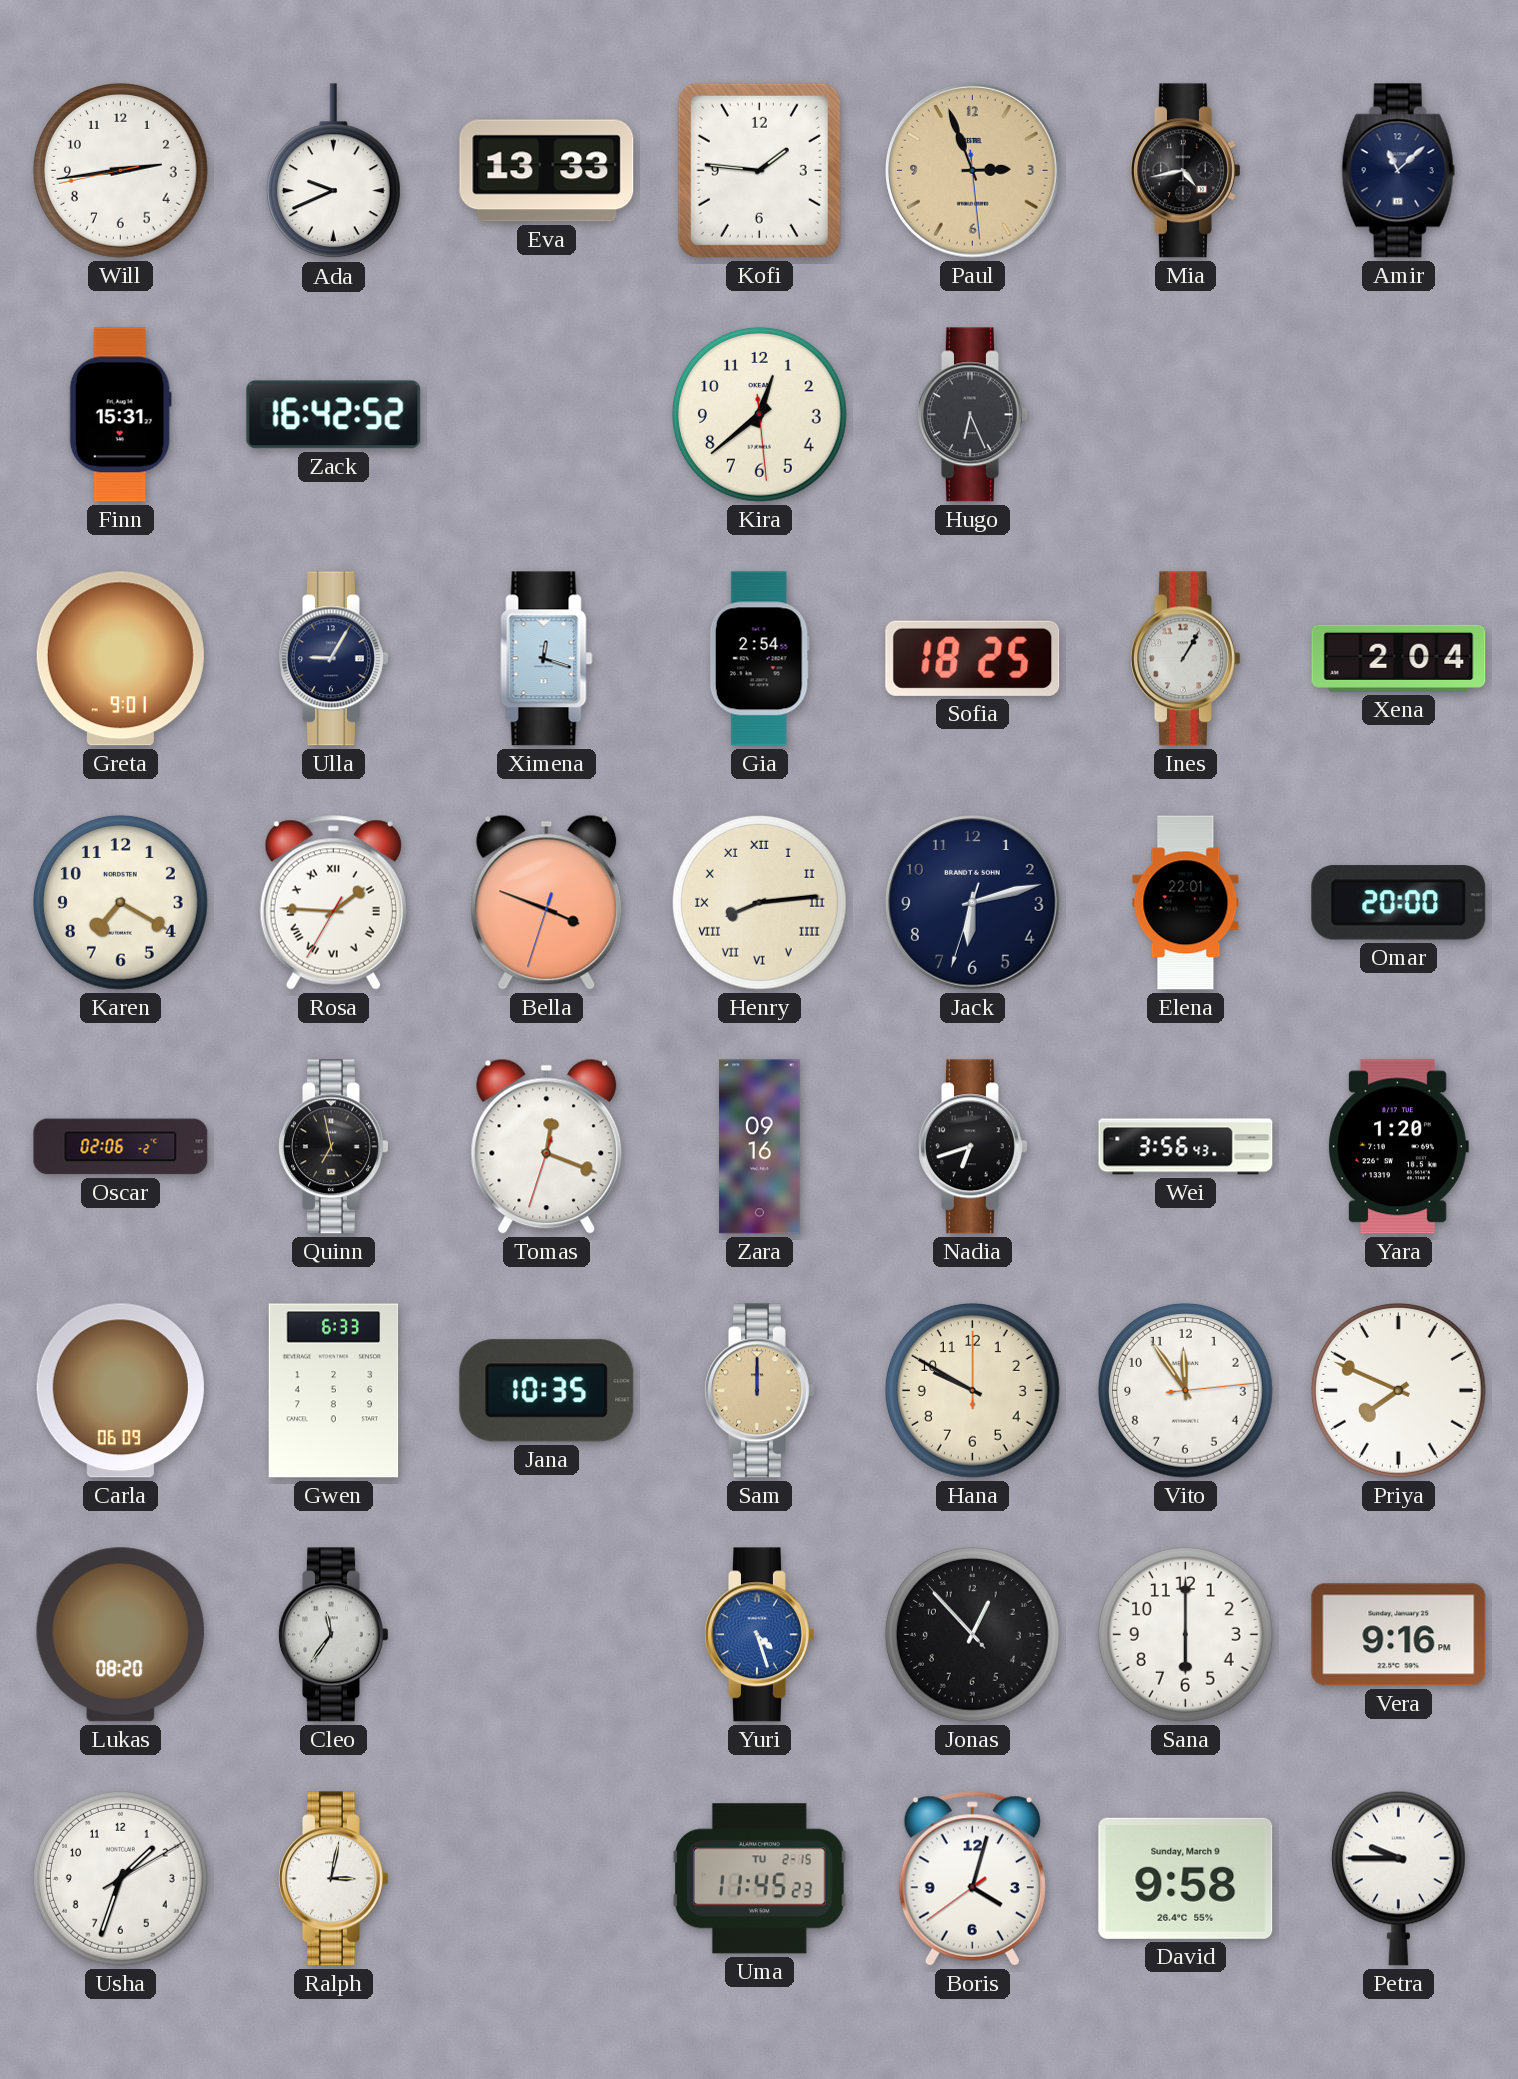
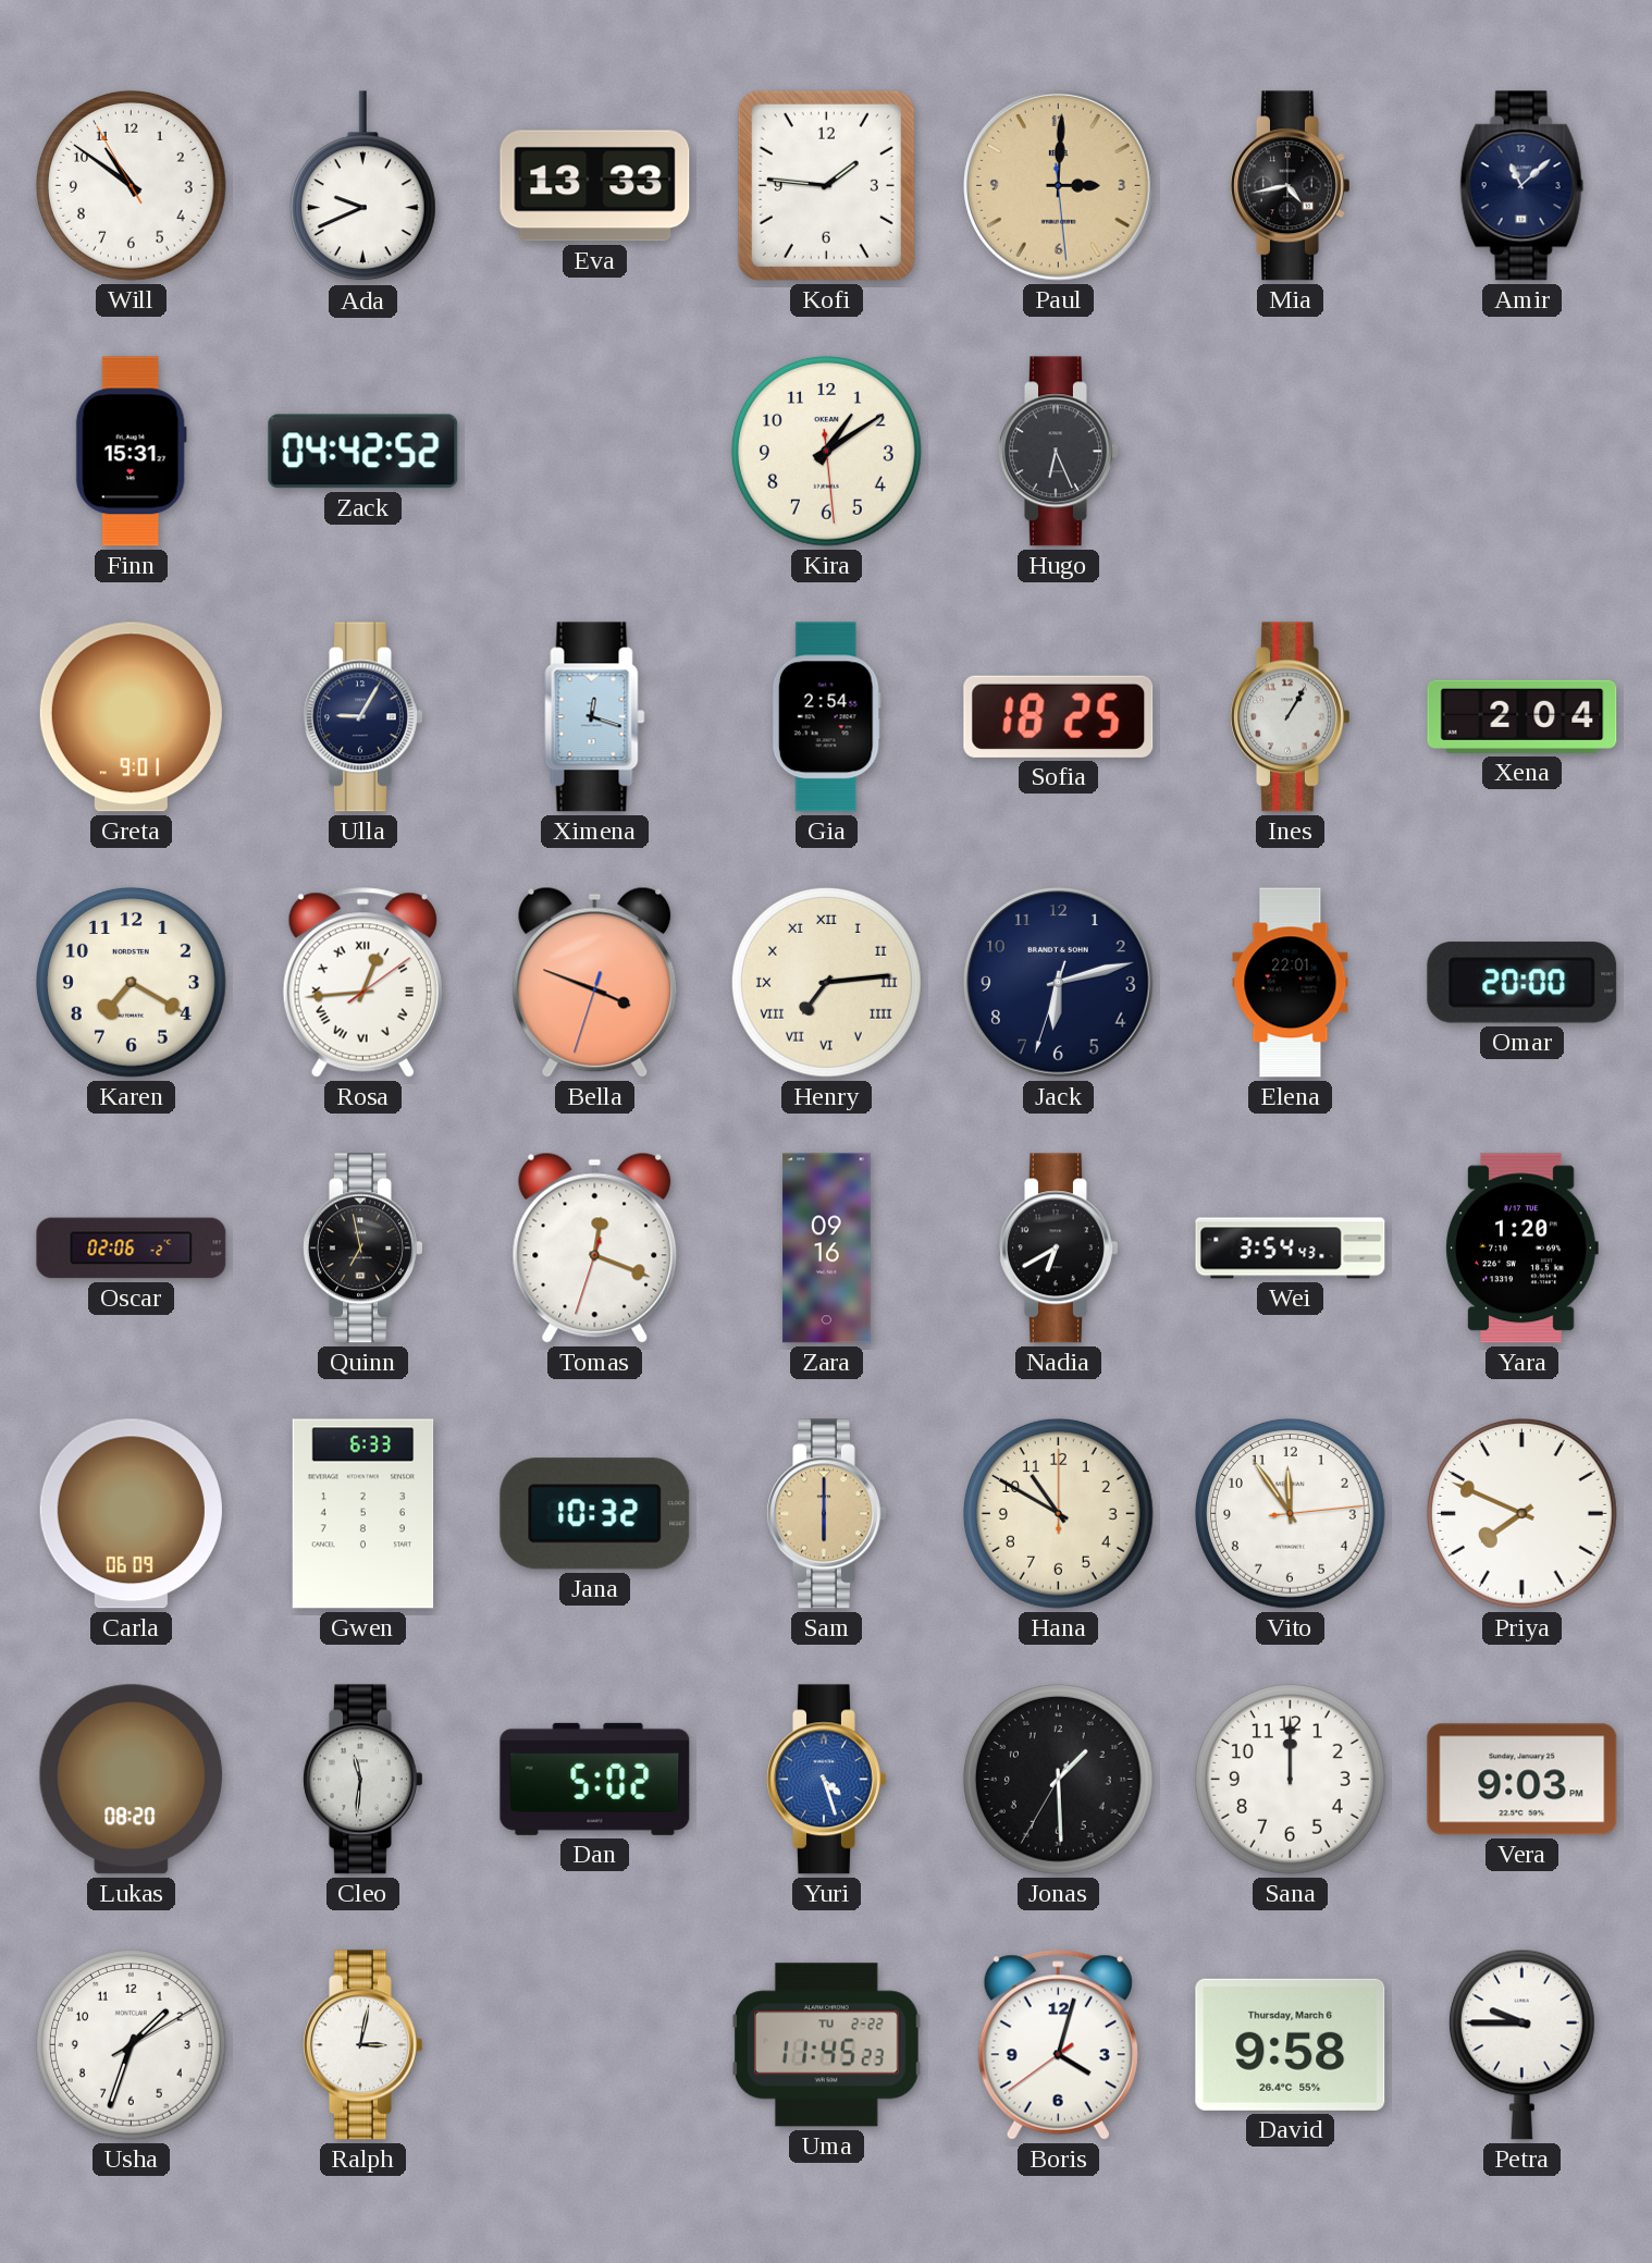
Will: 2:43 -> 10:50 (131, 185)
Paul: 2:56 -> 3:00 (1059, 186)
Zack: 16:42 -> 04:42 (363, 452)
Kira: 12:38 -> 1:09 (826, 451)
Rosa: 1:45 -> 12:44 (362, 983)
Henry: 8:14 -> 7:14 (826, 982)
Nadia: 6:42 -> 6:40 (1059, 1249)
Wei: 3:56 -> 3:54 (1291, 1249)
Jana: 10:35 -> 10:32 (595, 1514)
Sam: 12:00 -> 6:00 (827, 1514)
Hana: 9:50 -> 10:50 (1058, 1513)
Cleo: 11:36 -> 11:31 (363, 1780)
Dan: none -> 5:02 (595, 1779)
Jonas: 12:52 -> 1:29 (1058, 1779)
Sana: 6:00 -> 12:00 (1290, 1779)
Vera: 9:16 -> 9:03 (1522, 1780)
Uma date: TU 2-15 -> TU 2-22 (827, 2045)
David date: Sunday, March 9 -> Thursday, March 6 (1291, 2044)
